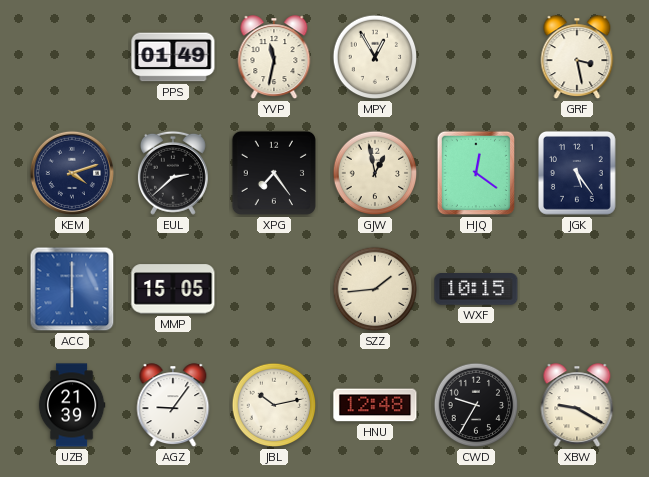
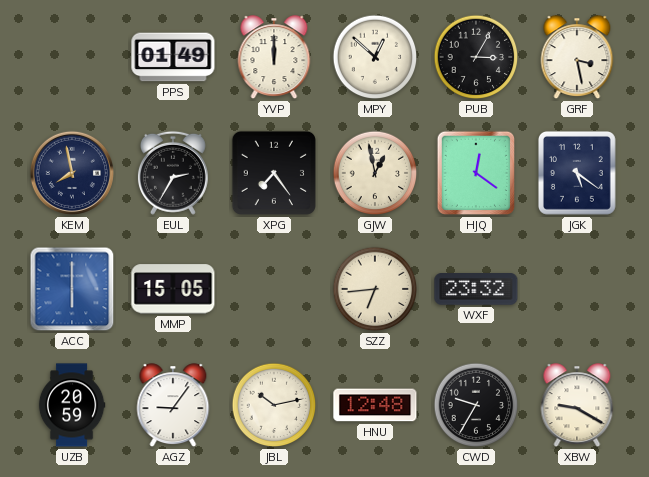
YVP: 11:32 -> 12:00 (274, 58)
MPY: 12:55 -> 12:52 (375, 57)
PUB: none -> 3:05 (476, 57)
KEM: 4:12 -> 7:58 (72, 173)
EUL: 2:38 -> 2:35 (173, 173)
JGK: 5:24 -> 5:21 (577, 174)
SZZ: 1:44 -> 6:44 (375, 289)
WXF: 10:15 -> 23:32 (476, 289)
UZB: 21:39 -> 20:59 (72, 405)
